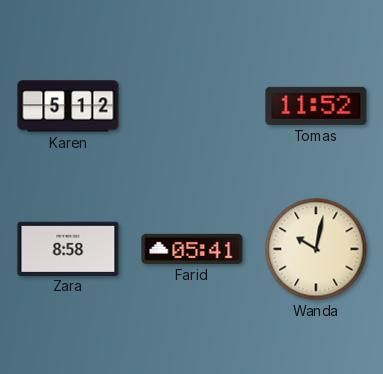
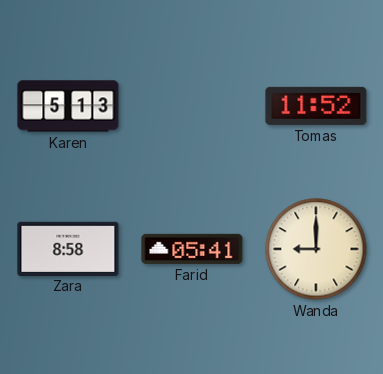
Karen: 5:12 -> 5:13 (68, 106)
Wanda: 10:02 -> 9:00 (316, 249)
